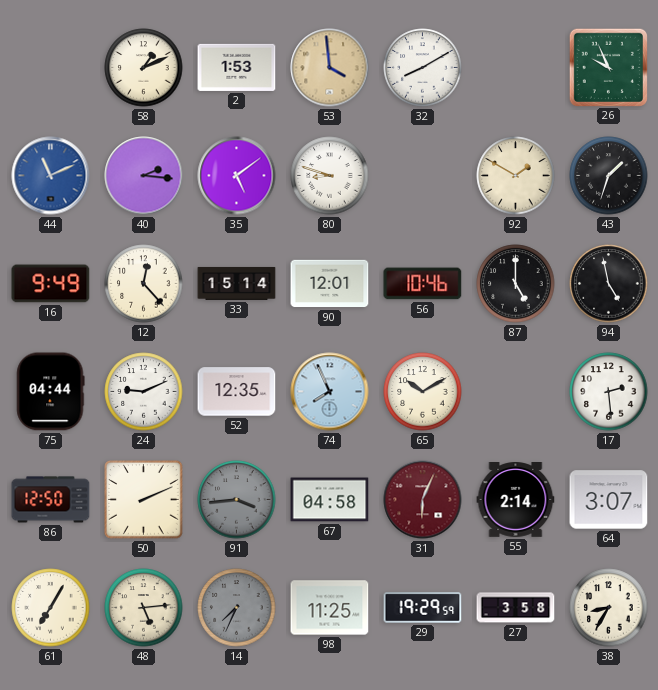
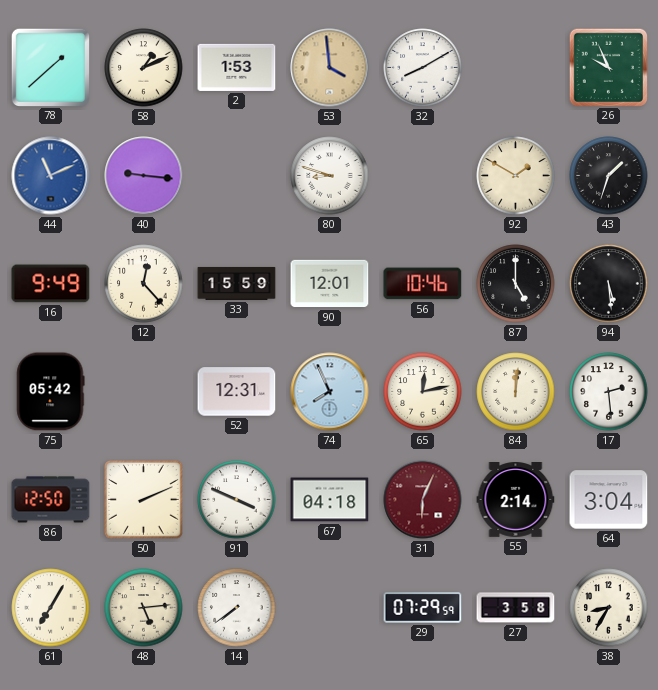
78: none -> 1:38 (50, 67)
40: 2:16 -> 9:16 (144, 176)
35: 5:09 -> none (237, 176)
33: 15:14 -> 15:59 (237, 283)
94: 4:58 -> 5:29 (609, 284)
75: 04:44 -> 05:42 (51, 392)
24: 9:11 -> none (144, 392)
52: 12:35 -> 12:31 (237, 392)
65: 10:10 -> 12:13 (423, 392)
84: none -> 12:01 (516, 392)
91: 3:44 -> 3:49 (237, 500)
91 dial: grey -> white (237, 500)
67: 04:58 -> 04:18 (330, 500)
64: 3:07 -> 3:04 (609, 500)
14: 7:34 -> 7:39 (237, 608)
14 dial: grey -> white (237, 608)
98: 11:25 -> none (330, 608)
29: 19:29 -> 07:29 (423, 608)
